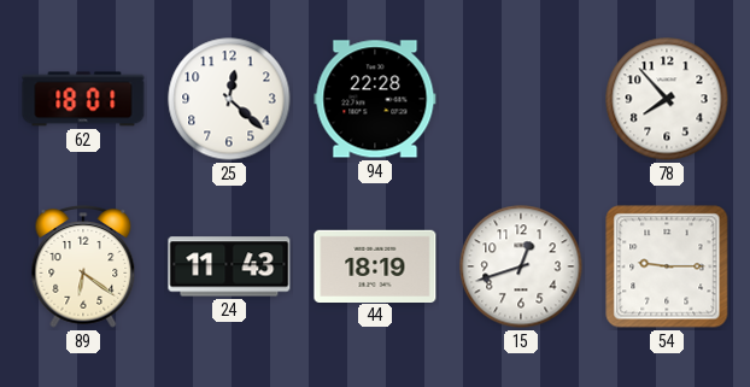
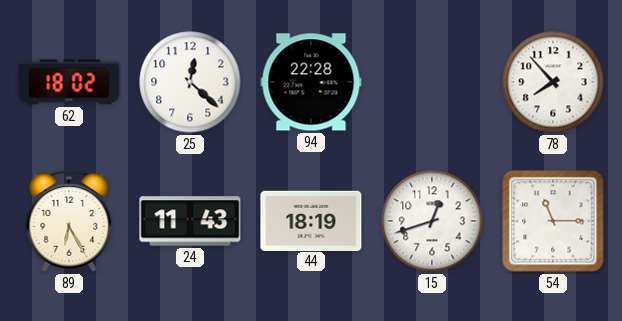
62: 18:01 -> 18:02 (69, 82)
89: 6:21 -> 6:25 (69, 221)
54: 9:15 -> 11:15 (553, 221)
